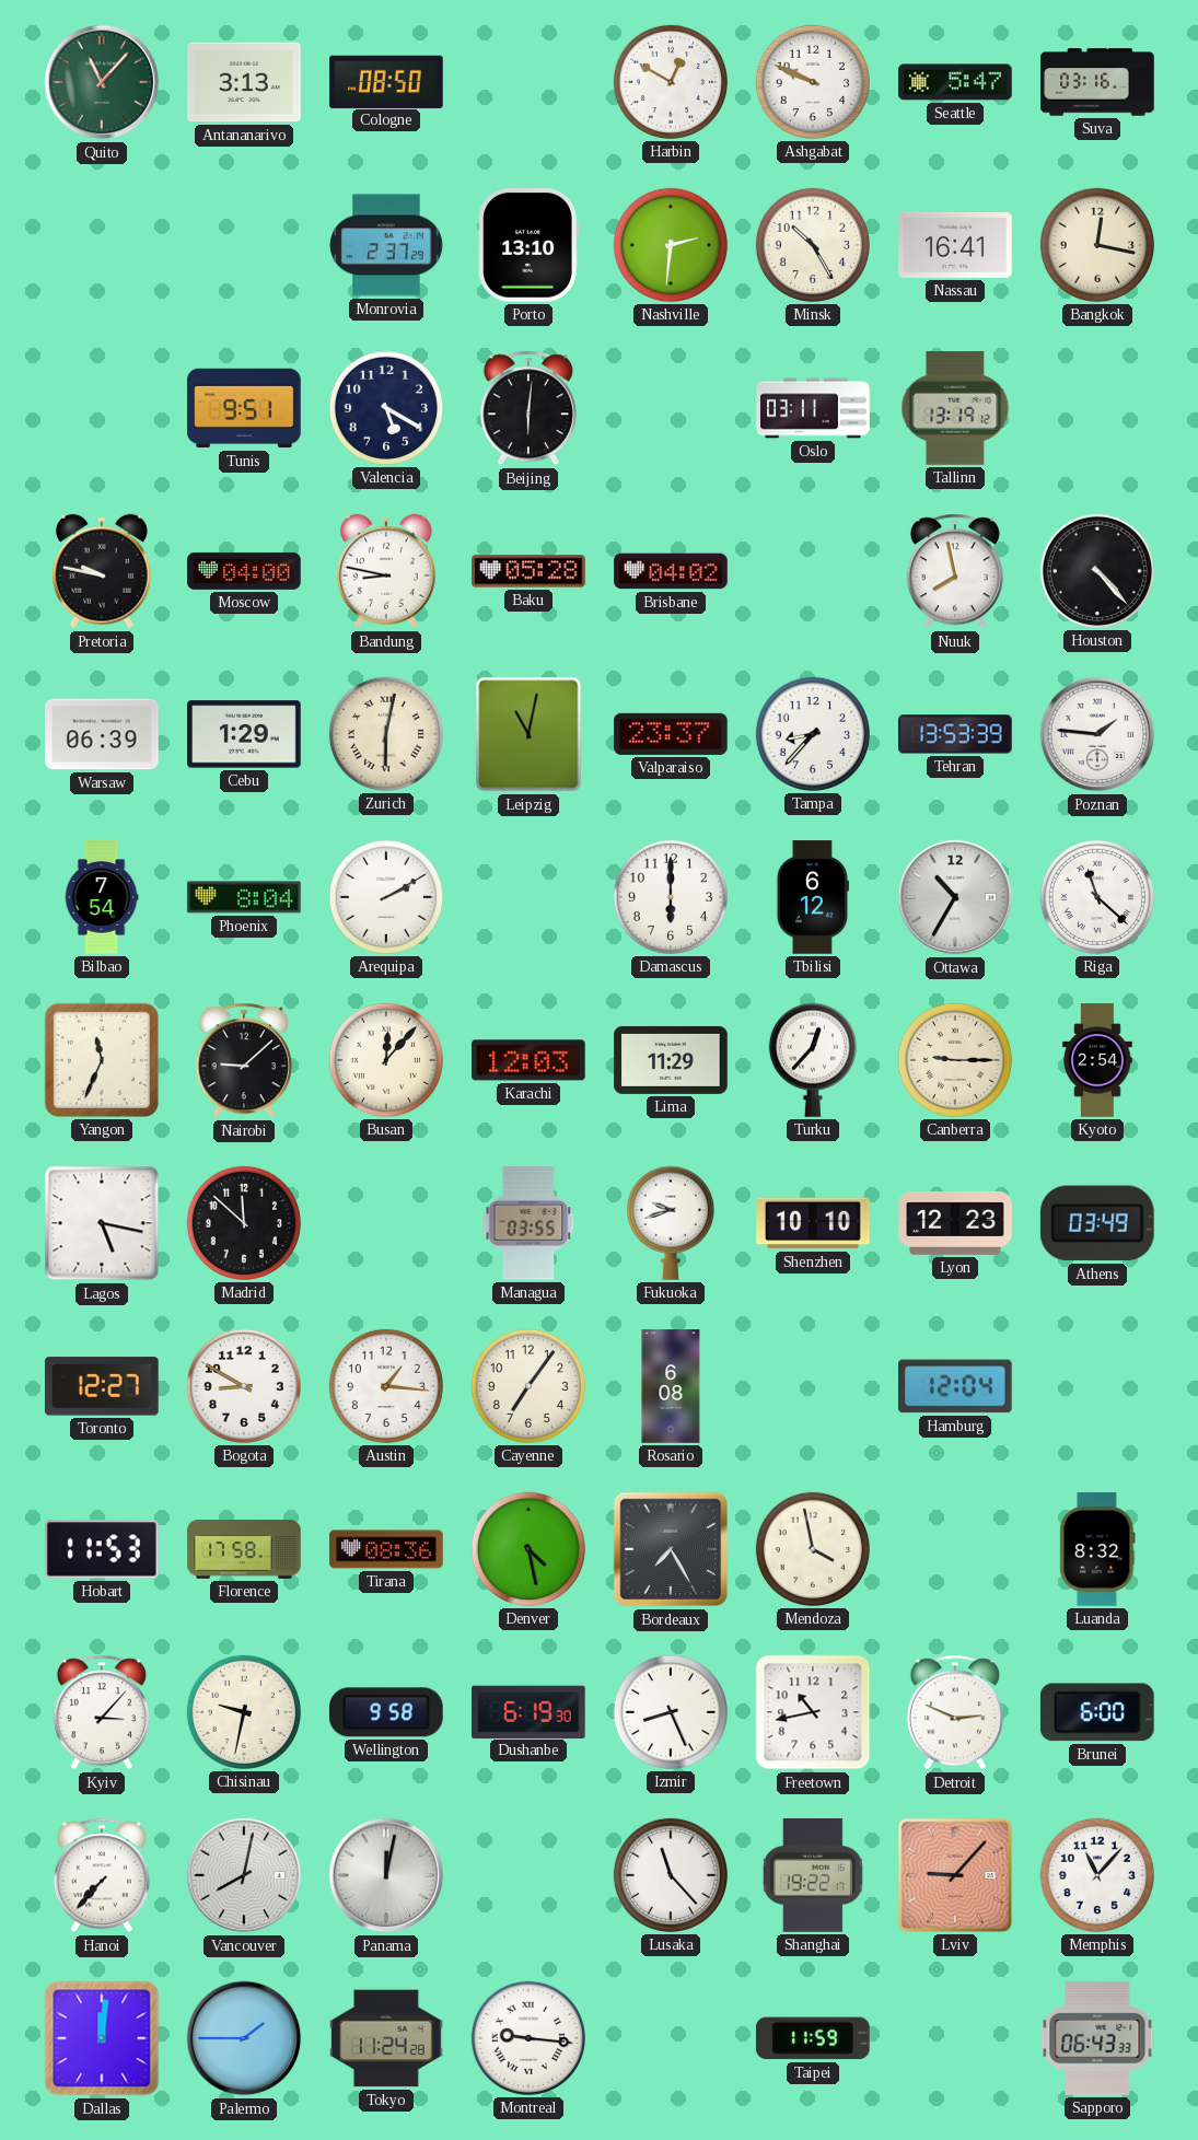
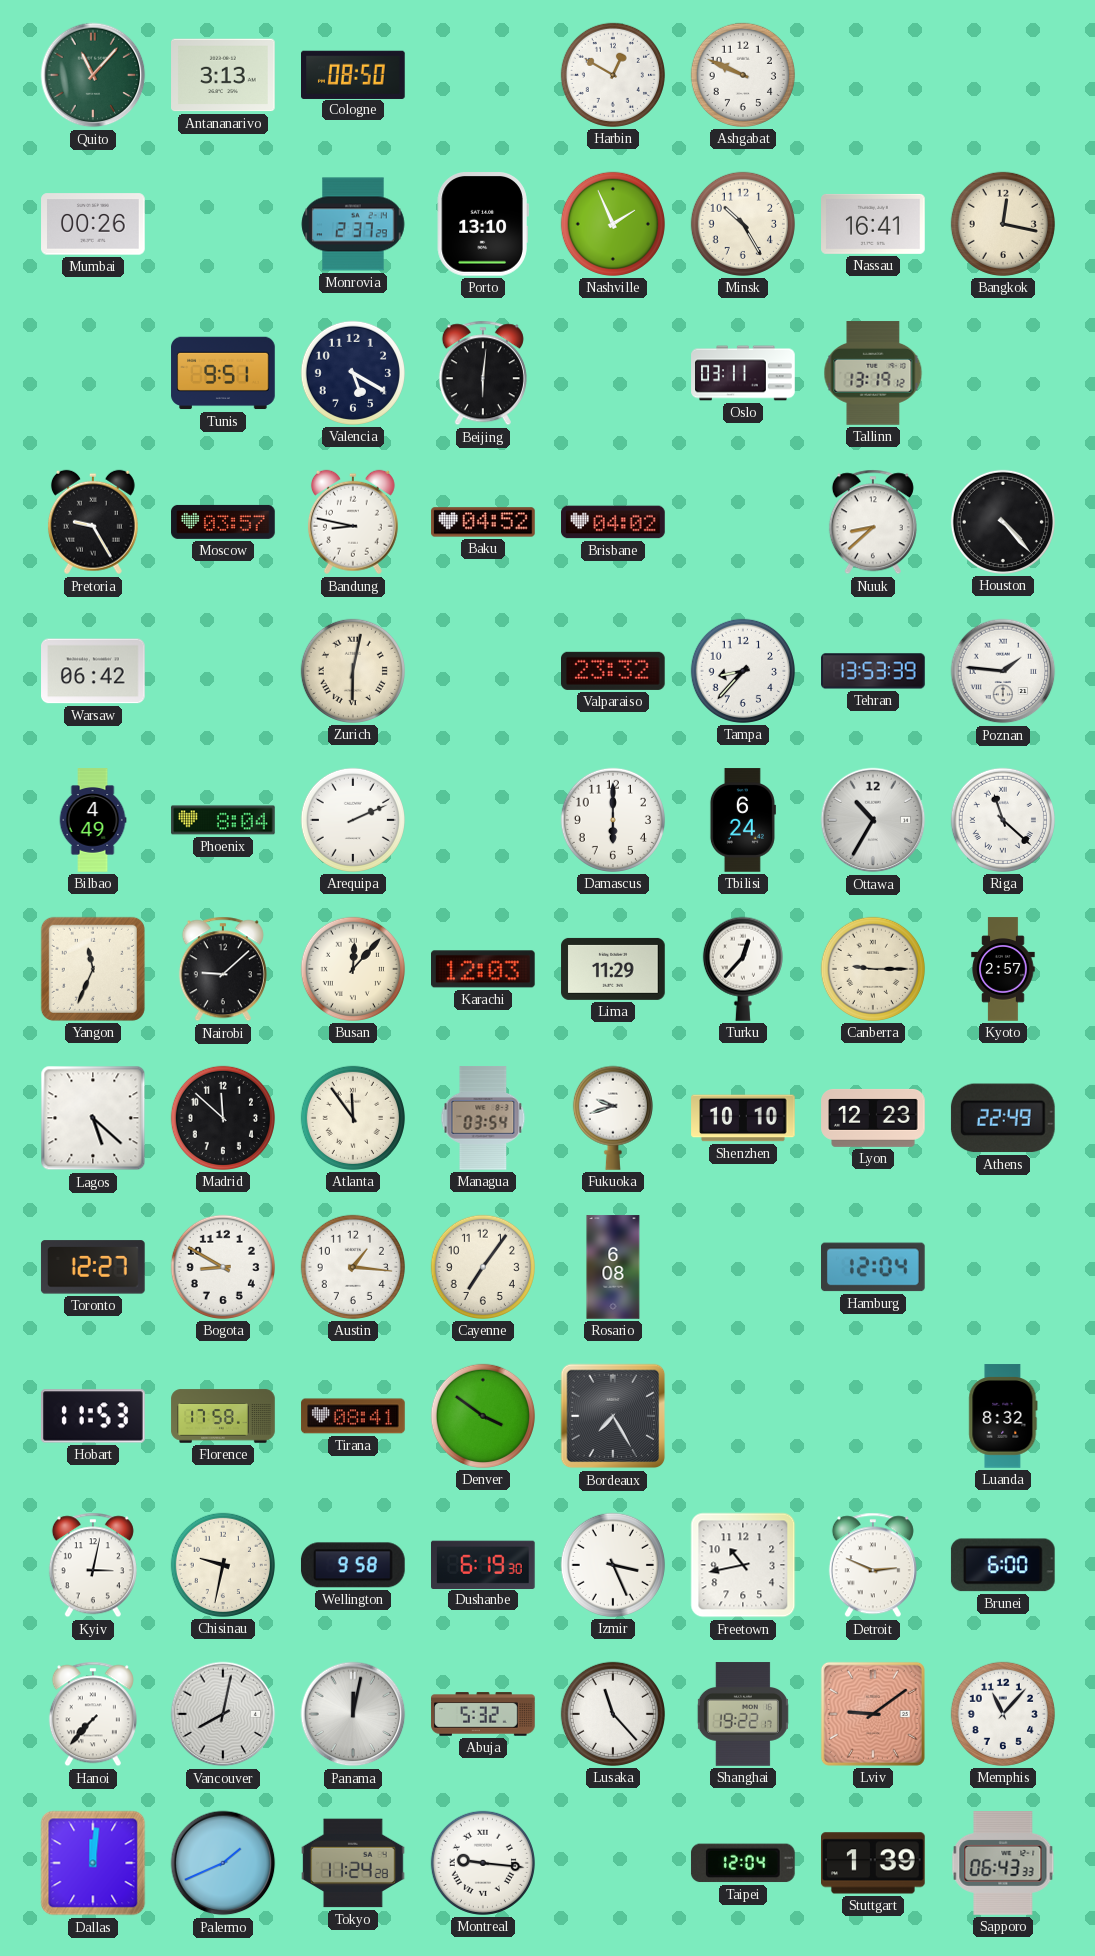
Seattle: 5:47 -> none (955, 82)
Suva: 03:16 -> none (1097, 82)
Mumbai: none -> 00:26 (93, 224)
Nashville: 2:31 -> 1:56 (613, 224)
Pretoria: 9:47 -> 9:25 (93, 522)
Moscow: 04:00 -> 03:57 (223, 522)
Baku: 05:28 -> 04:52 (483, 522)
Nuuk: 7:58 -> 8:38 (873, 522)
Warsaw: 06:39 -> 06:42 (93, 671)
Cebu: 1:29 -> none (244, 734)
Leipzig: 11:02 -> none (528, 734)
Valparaiso: 23:37 -> 23:32 (614, 671)
Bilbao: 7:54 -> 4:49 (93, 820)
Arequipa: 2:10 -> 2:11 (353, 820)
Tbilisi: 6:12 -> 6:24 (742, 820)
Kyoto: 2:54 -> 2:57 (1003, 969)
Lagos: 5:17 -> 5:22 (93, 1118)
Atlanta: none -> 11:54 (353, 1118)
Managua: 03:55 -> 03:54 (483, 1118)
Athens: 03:49 -> 22:49 (1003, 1118)
Tirana: 08:36 -> 08:41 (353, 1416)
Denver: 4:28 -> 3:51 (483, 1416)
Mendoza: 3:58 -> none (813, 1549)
Kyiv: 3:07 -> 3:02 (93, 1565)
Izmir: 8:26 -> 3:26 (613, 1565)
Abuja: none -> 5:32 (483, 1714)
Lviv: 9:07 -> 9:09 (873, 1714)
Palermo: 1:45 -> 1:41 (223, 1863)
Taipei: 11:59 -> 12:04 (743, 1863)
Stuttgart: none -> 1:39 (874, 1863)
